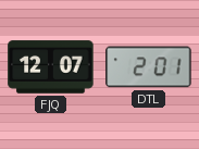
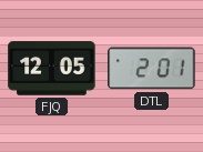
FJQ: 12:07 -> 12:05 (52, 69)
